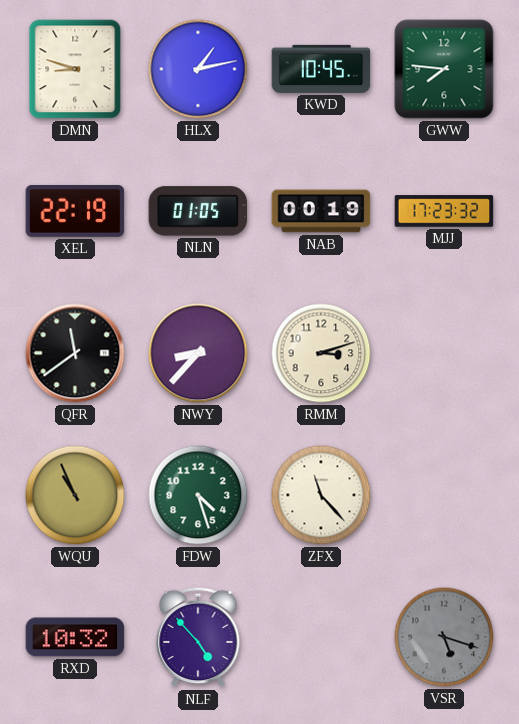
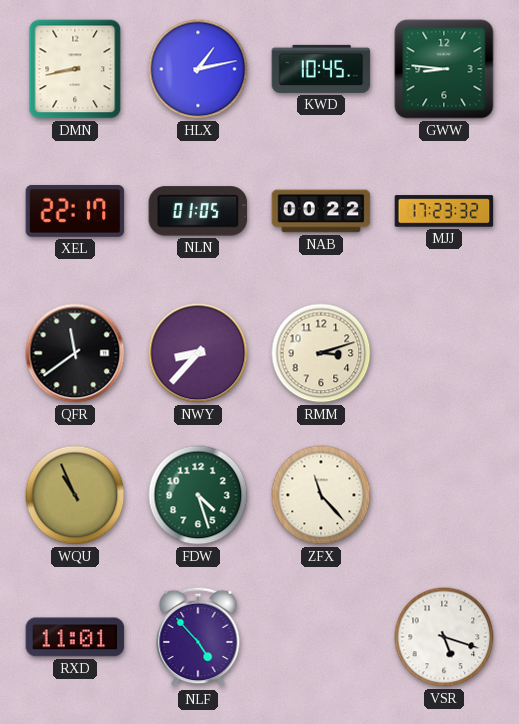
DMN: 8:48 -> 8:43 (75, 69)
GWW: 7:46 -> 8:46 (444, 69)
XEL: 22:19 -> 22:17 (75, 211)
NAB: 00:19 -> 00:22 (321, 211)
RXD: 10:32 -> 11:01 (75, 637)
VSR dial: grey -> white (444, 637)
